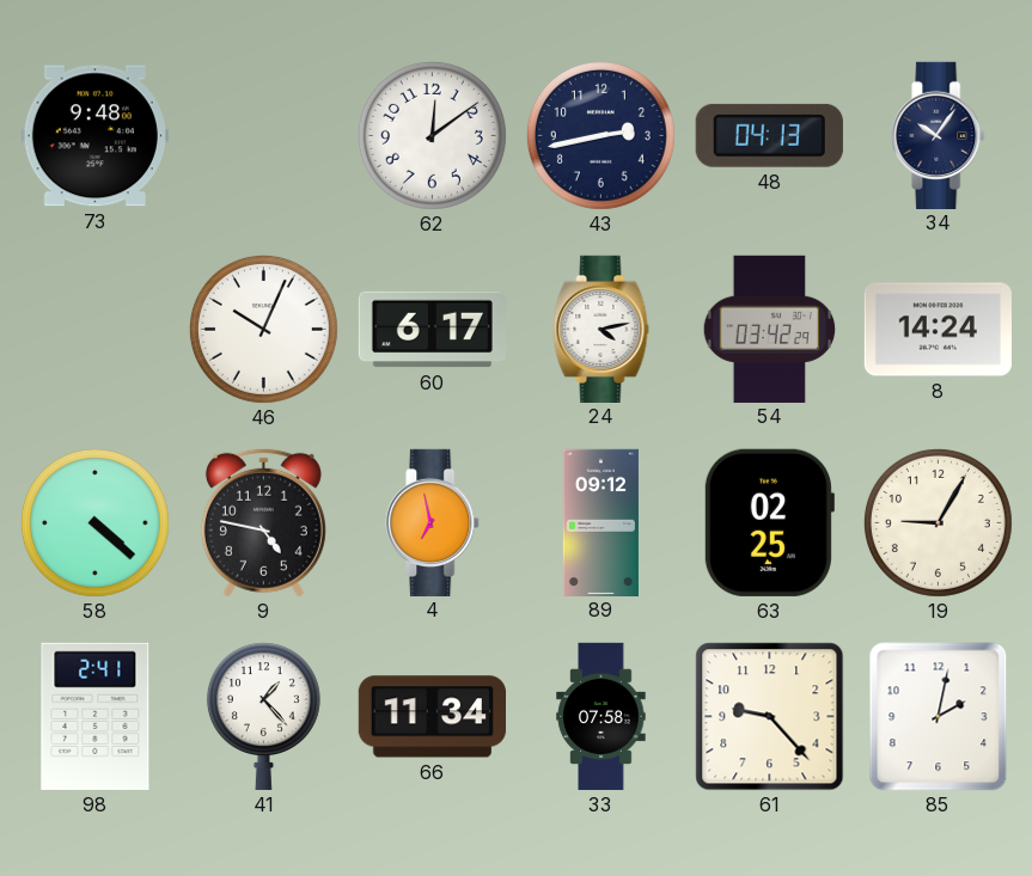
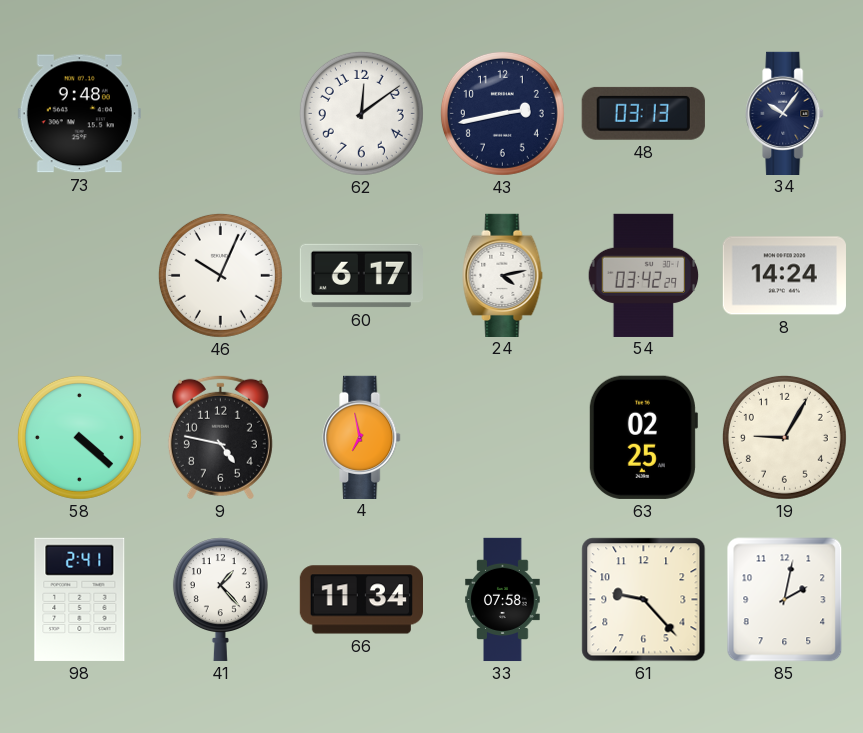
48: 04:13 -> 03:13 (643, 113)
89: 09:12 -> none (600, 522)
